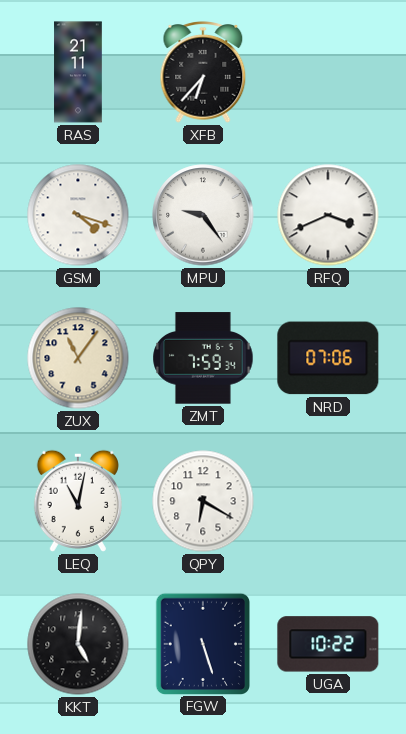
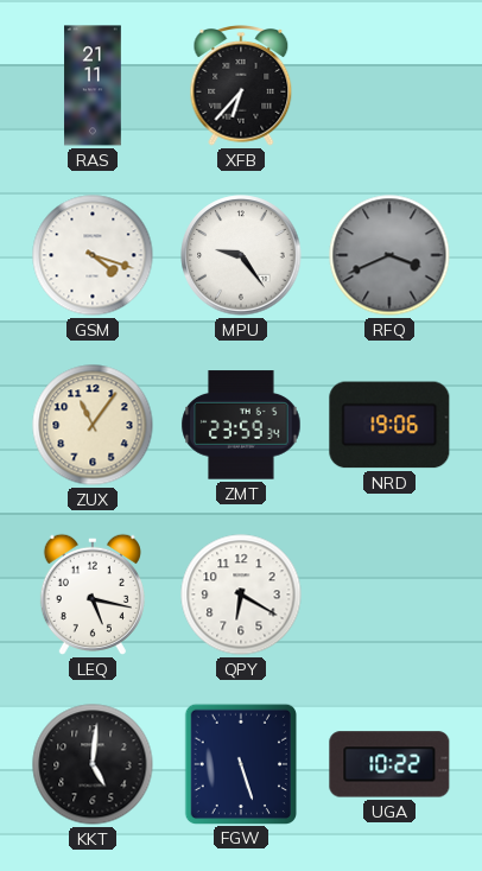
RFQ dial: white -> grey (389, 255)
ZMT: 7:59 -> 23:59 (241, 425)
NRD: 07:06 -> 19:06 (389, 425)
LEQ: 11:02 -> 5:17 (93, 595)
